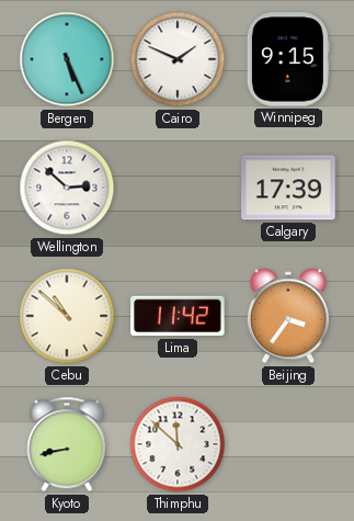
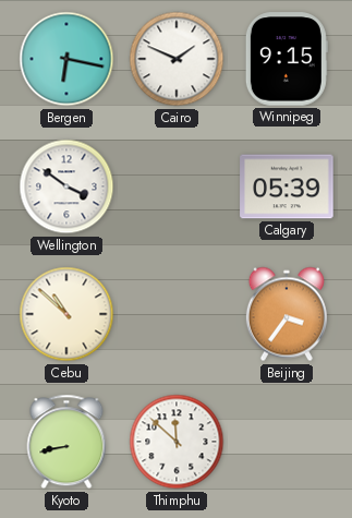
Bergen: 5:26 -> 6:17 (66, 59)
Wellington: 2:52 -> 3:51 (66, 186)
Calgary: 17:39 -> 05:39 (287, 186)
Lima: 11:42 -> none (178, 316)
